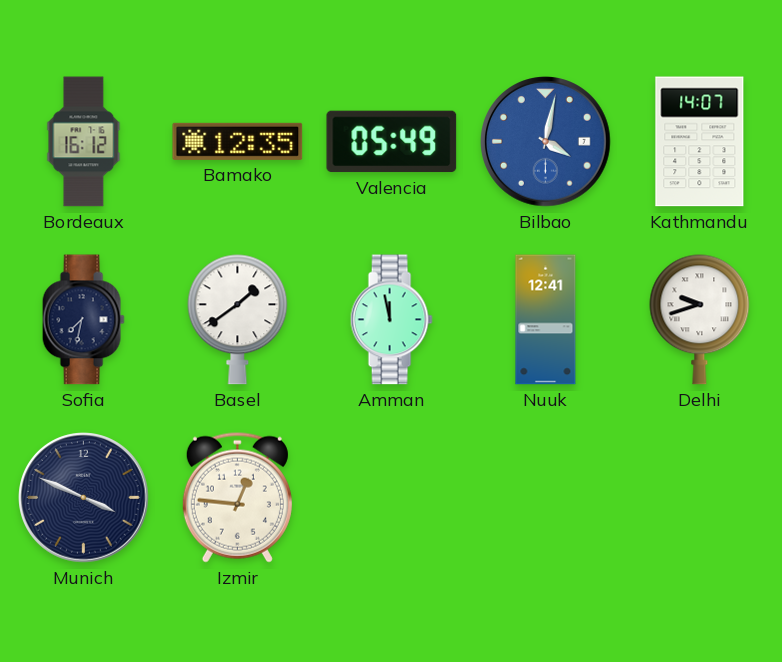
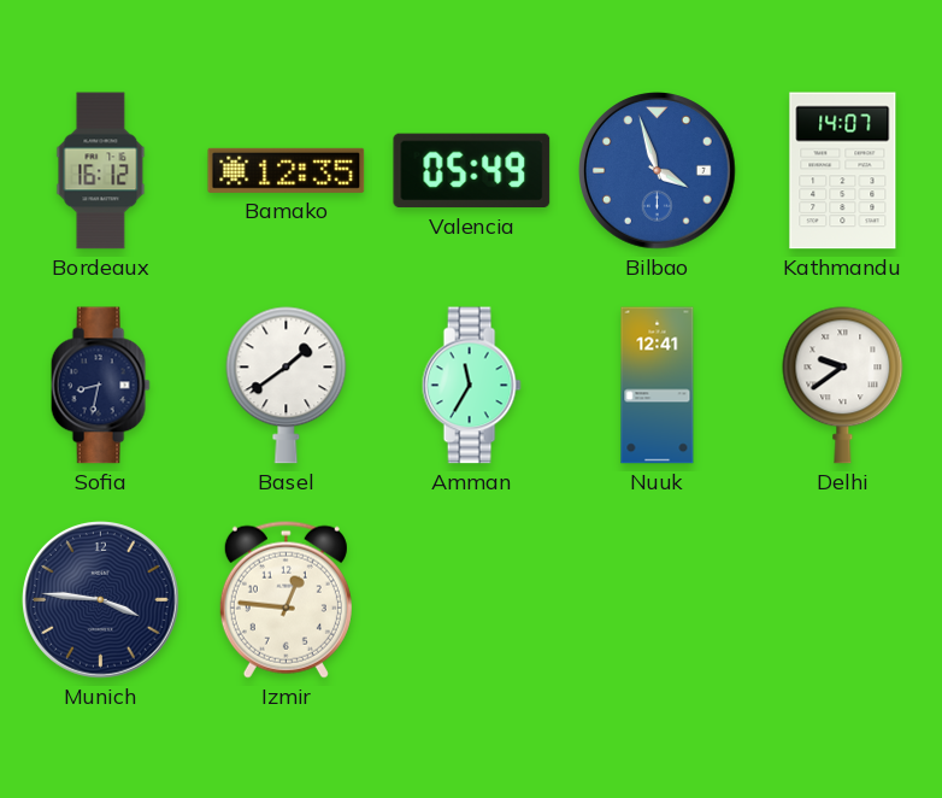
Bilbao: 4:02 -> 3:57 (658, 171)
Sofia: 7:32 -> 8:32 (100, 386)
Amman: 11:58 -> 11:35 (471, 386)
Delhi: 9:42 -> 9:39 (843, 386)
Munich: 3:49 -> 3:46 (101, 600)
